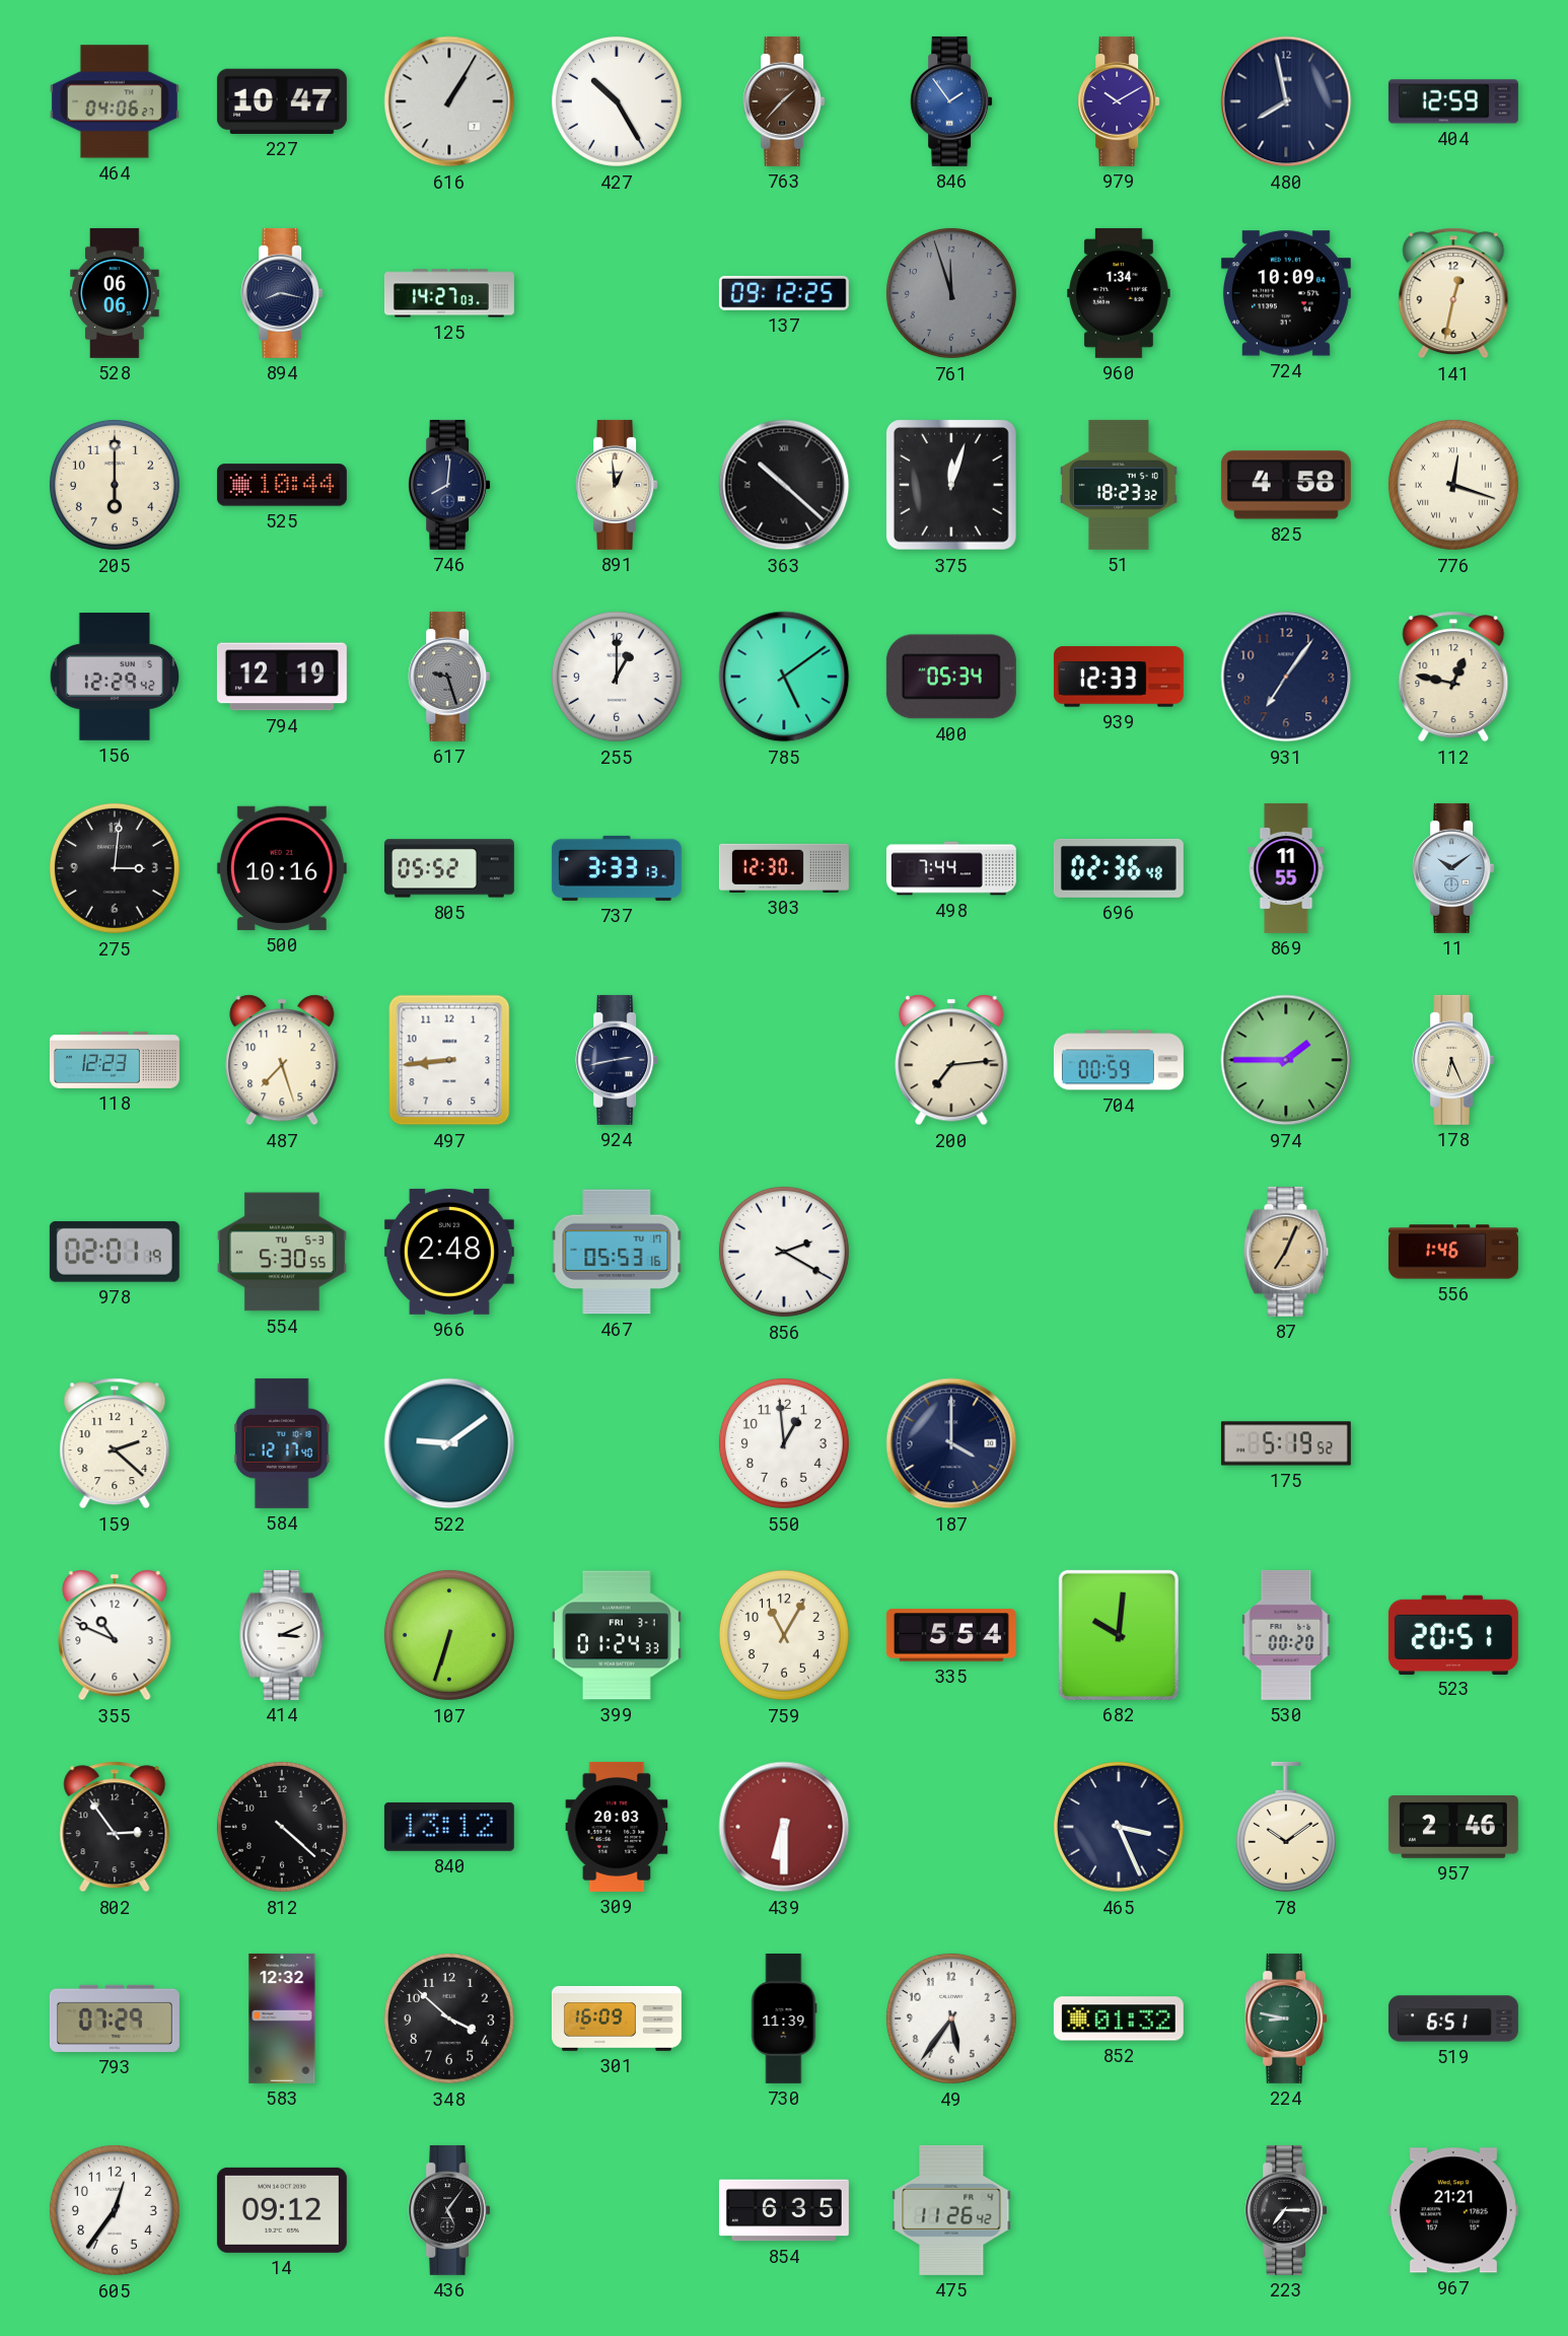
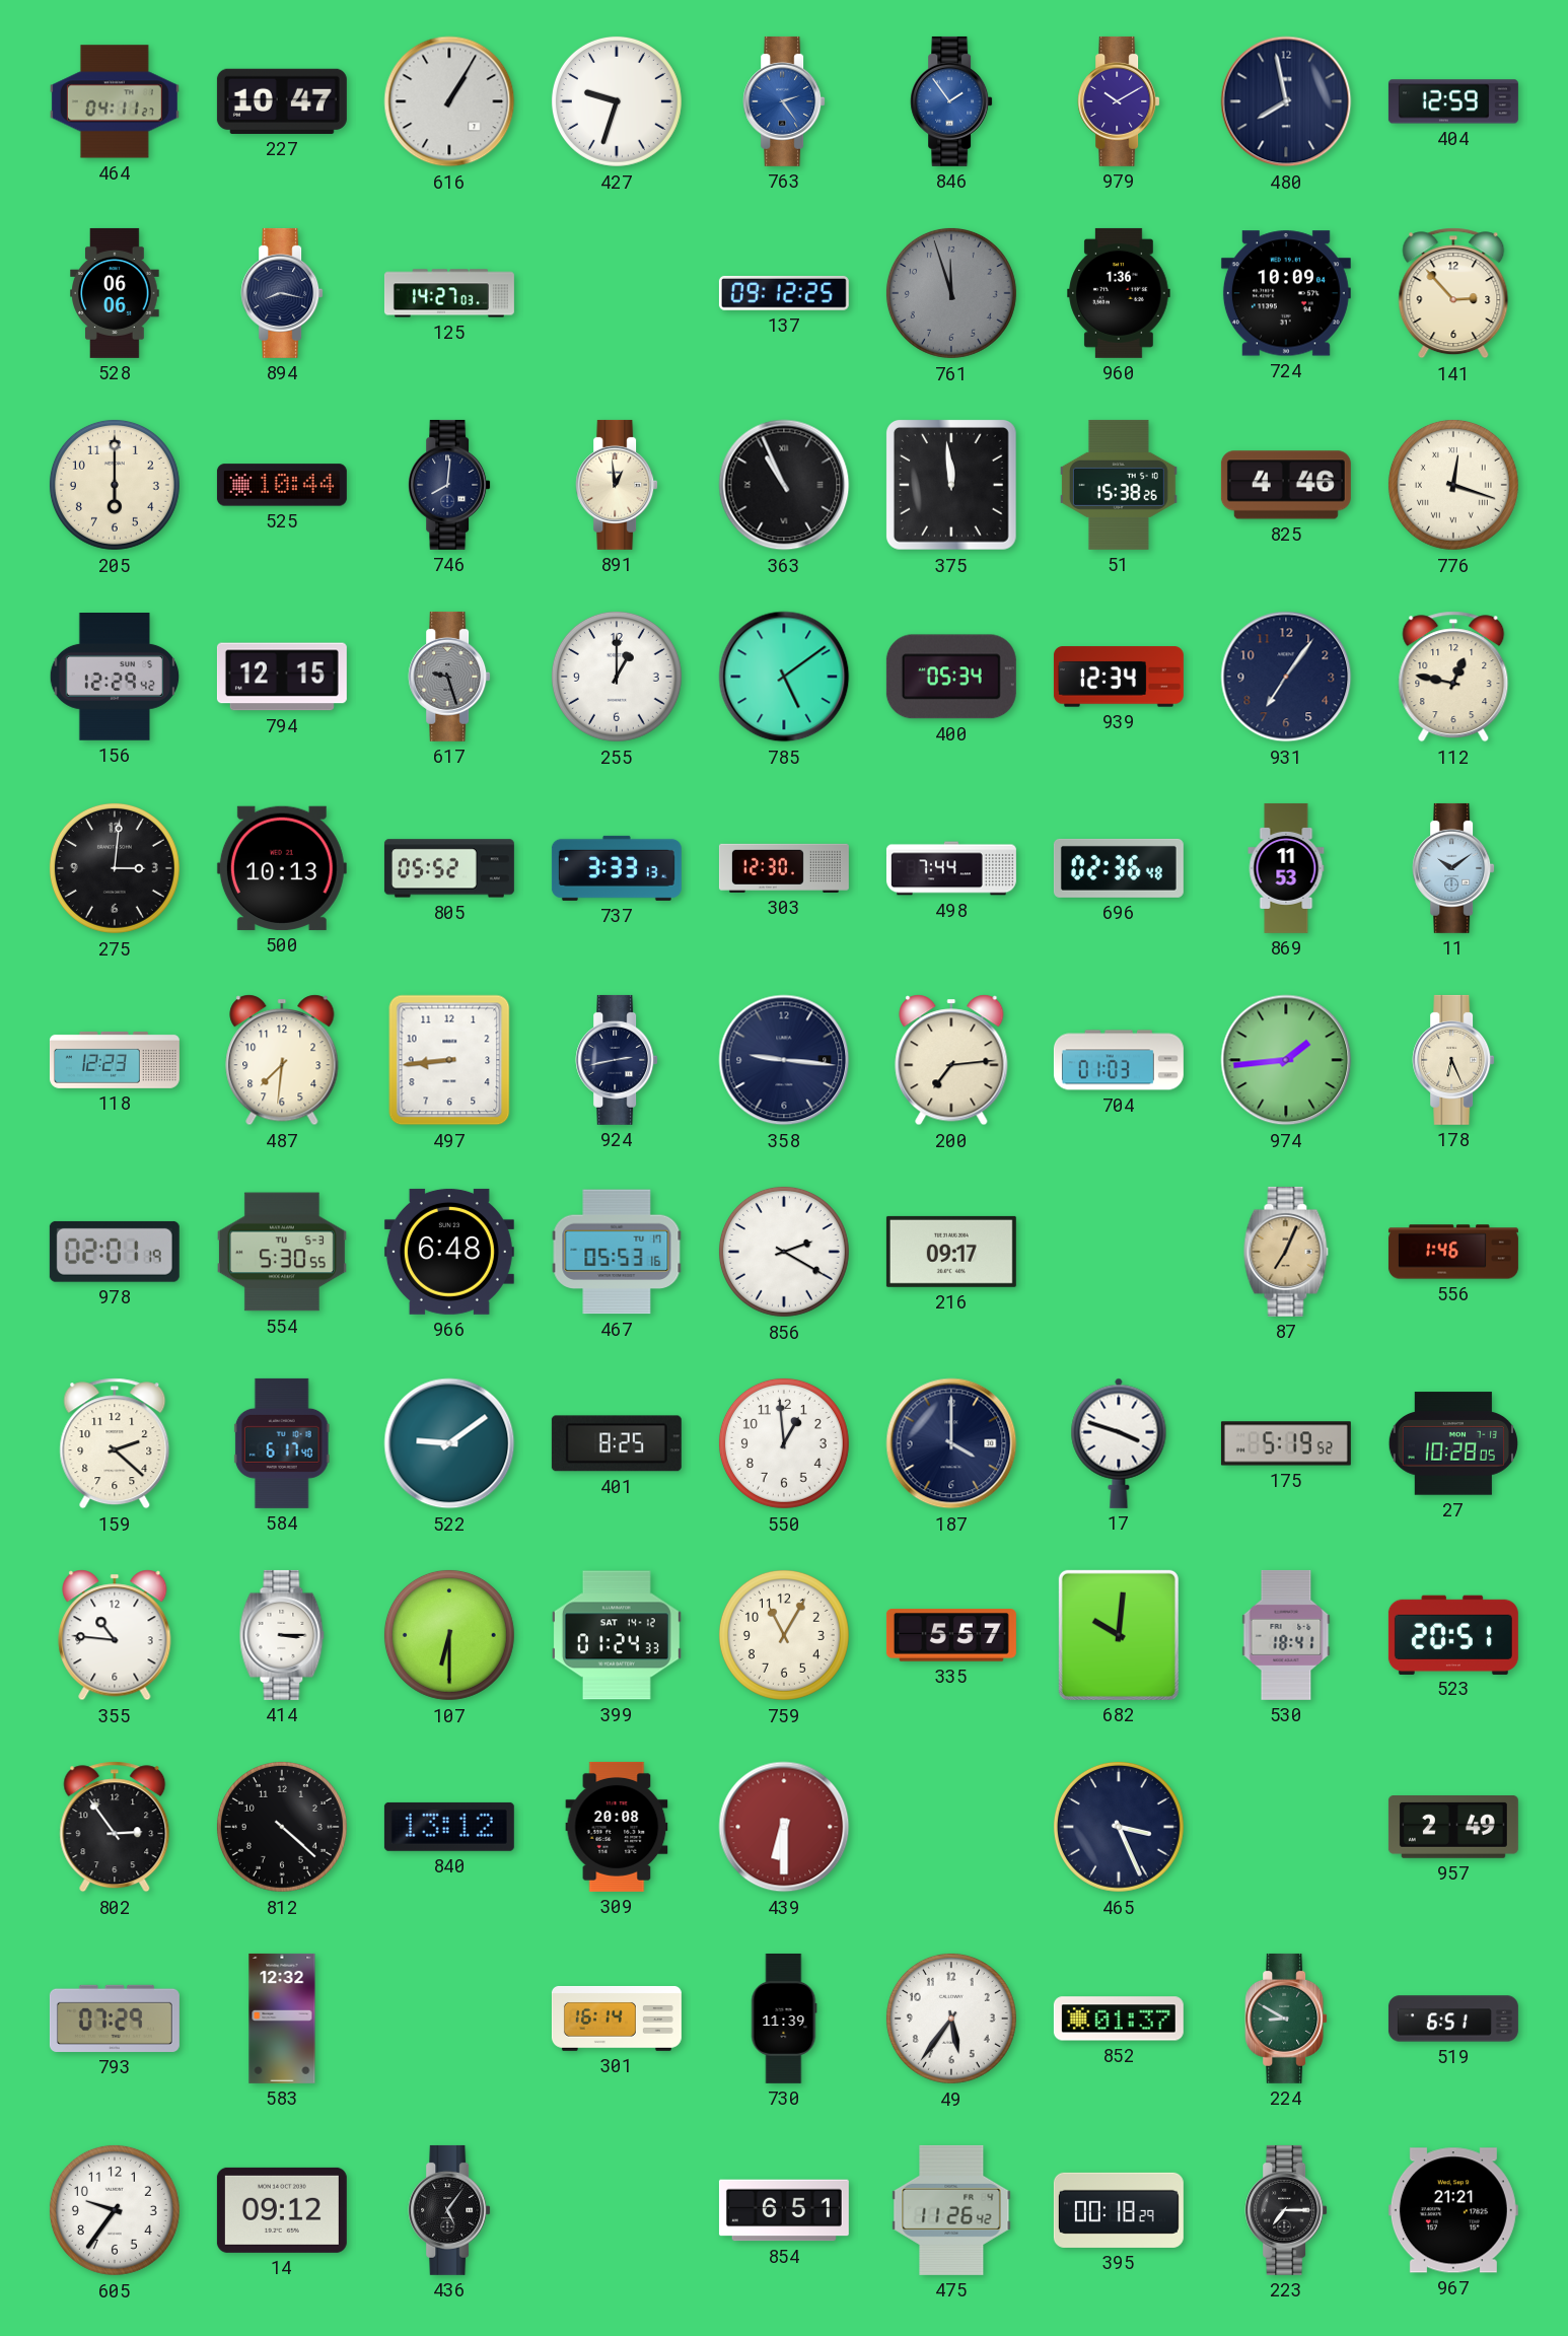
464: 04:06 -> 04:11 (115, 101)
427: 10:25 -> 9:33 (617, 101)
763: 1:37 -> 2:24 (784, 101)
763 dial: brown -> blue (784, 101)
960: 1:34 -> 1:36 (1119, 293)
141: 12:32 -> 2:53 (1453, 293)
363: 10:22 -> 10:56 (784, 485)
375: 12:03 -> 11:59 (951, 485)
51: 18:23 -> 15:38 (1119, 485)
825: 4:58 -> 4:46 (1286, 485)
794: 12:19 -> 12:15 (282, 677)
939: 12:33 -> 12:34 (1119, 677)
500: 10:16 -> 10:13 (282, 868)
869: 11:55 -> 11:53 (1286, 868)
487: 7:27 -> 7:31 (282, 1060)
358: none -> 9:16 (784, 1060)
704: 00:59 -> 01:03 (1119, 1060)
974: 1:45 -> 1:44 (1286, 1060)
966: 2:48 -> 6:48 (449, 1252)
216: none -> 09:17 (951, 1252)
584: 12:17 -> 6:17 (282, 1443)
401: none -> 8:25 (617, 1443)
17: none -> 3:48 (1119, 1443)
27: none -> 10:28 (1453, 1443)
355: 10:49 -> 10:46 (115, 1635)
414: 3:11 -> 3:15 (282, 1635)
107: 6:33 -> 6:30 (449, 1635)
399 date: FRI 3-1 -> SAT 14-12 (617, 1635)
335: 5:54 -> 5:57 (951, 1635)
530: 00:20 -> 18:41 (1286, 1635)
309: 20:03 -> 20:08 (617, 1827)
78: 10:09 -> none (1286, 1827)
957: 2:46 -> 2:49 (1453, 1828)
348: 3:52 -> none (449, 2019)
301: 16:09 -> 16:14 (617, 2019)
852: 01:32 -> 01:37 (1119, 2019)
224: 8:47 -> 8:50 (1286, 2019)
605: 12:36 -> 9:36 (115, 2210)
854: 6:35 -> 6:51 (784, 2210)
395: none -> 00:18 (1119, 2210)
